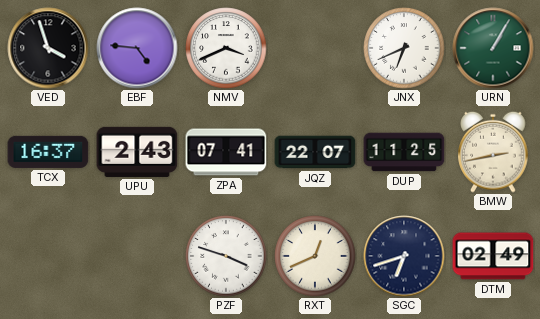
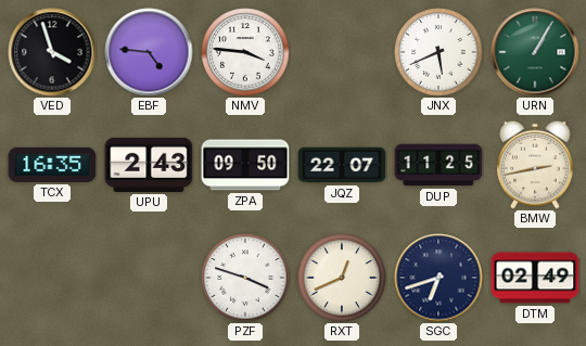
NMV: 3:41 -> 3:46 (245, 52)
JNX: 6:41 -> 5:41 (438, 52)
TCX: 16:37 -> 16:35 (52, 165)
ZPA: 07:41 -> 09:50 (245, 165)
